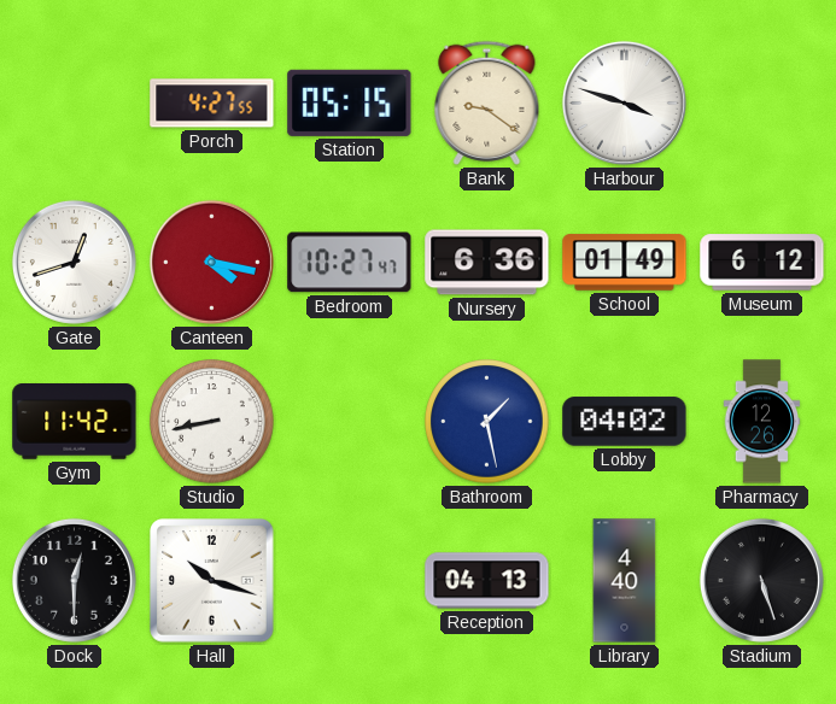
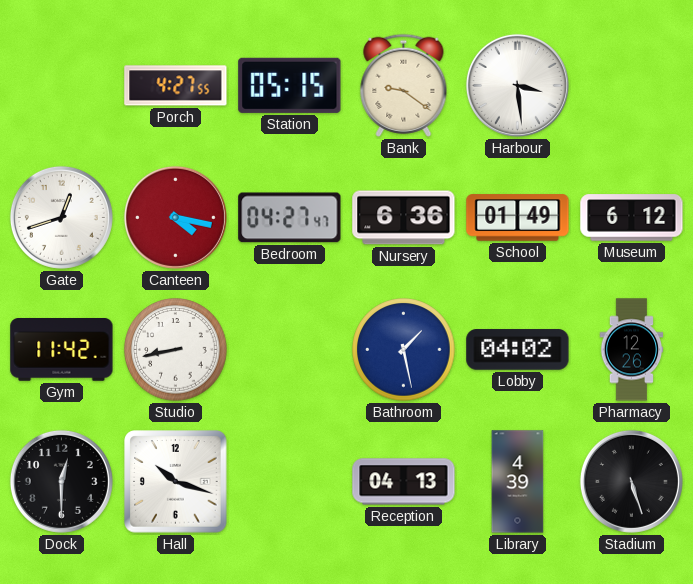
Harbour: 3:48 -> 3:29 (517, 85)
Bedroom: 10:27 -> 04:27 (290, 218)
Library: 4:40 -> 4:39 (518, 482)
